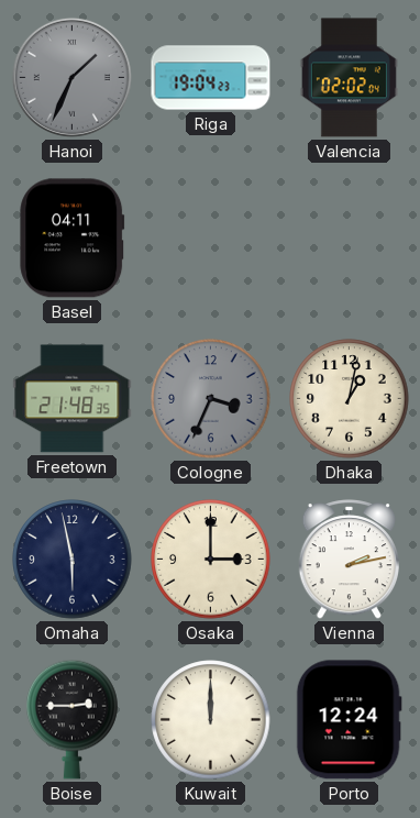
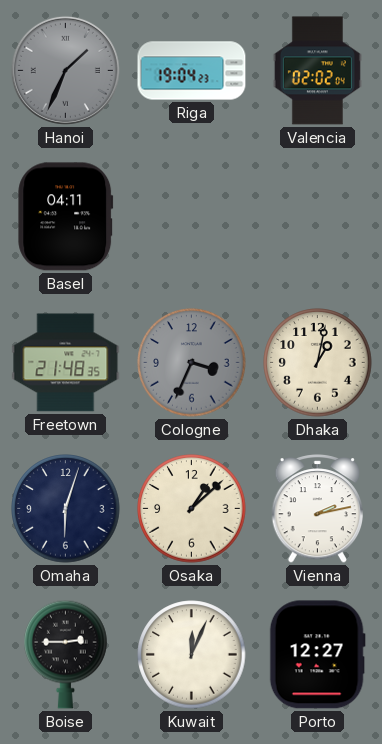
Omaha: 5:58 -> 6:03 (66, 509)
Osaka: 3:00 -> 1:08 (192, 509)
Kuwait: 12:00 -> 12:04 (192, 655)
Porto: 12:24 -> 12:27 (317, 655)
